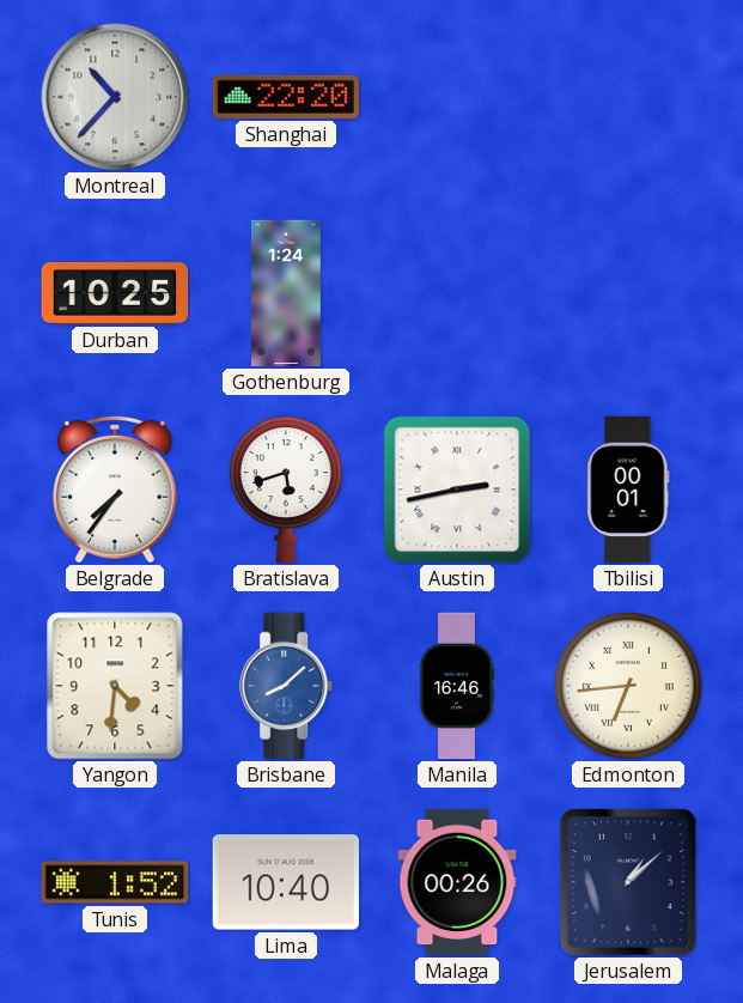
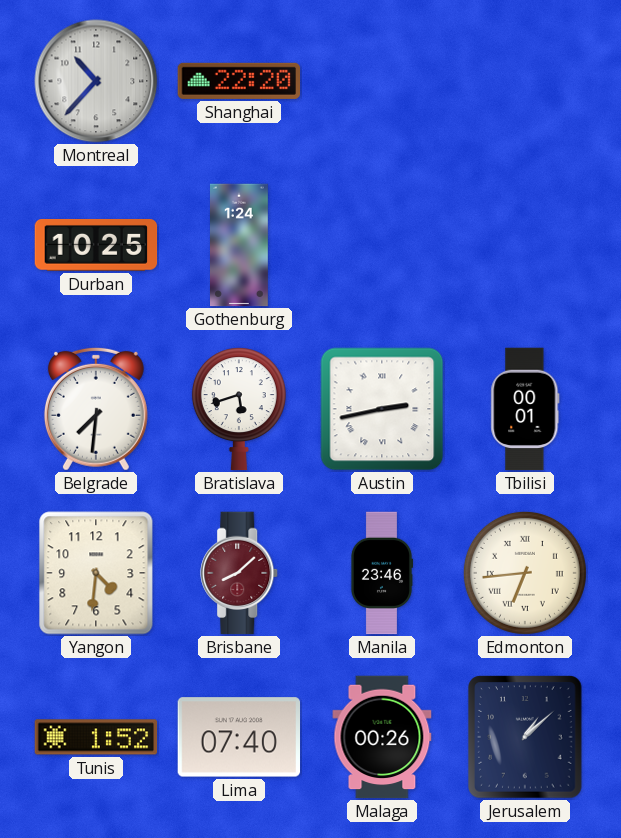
Belgrade: 7:36 -> 7:31 (96, 409)
Brisbane dial: blue -> burgundy (240, 573)
Manila: 16:46 -> 23:46 (382, 573)
Lima: 10:40 -> 07:40 (239, 737)
